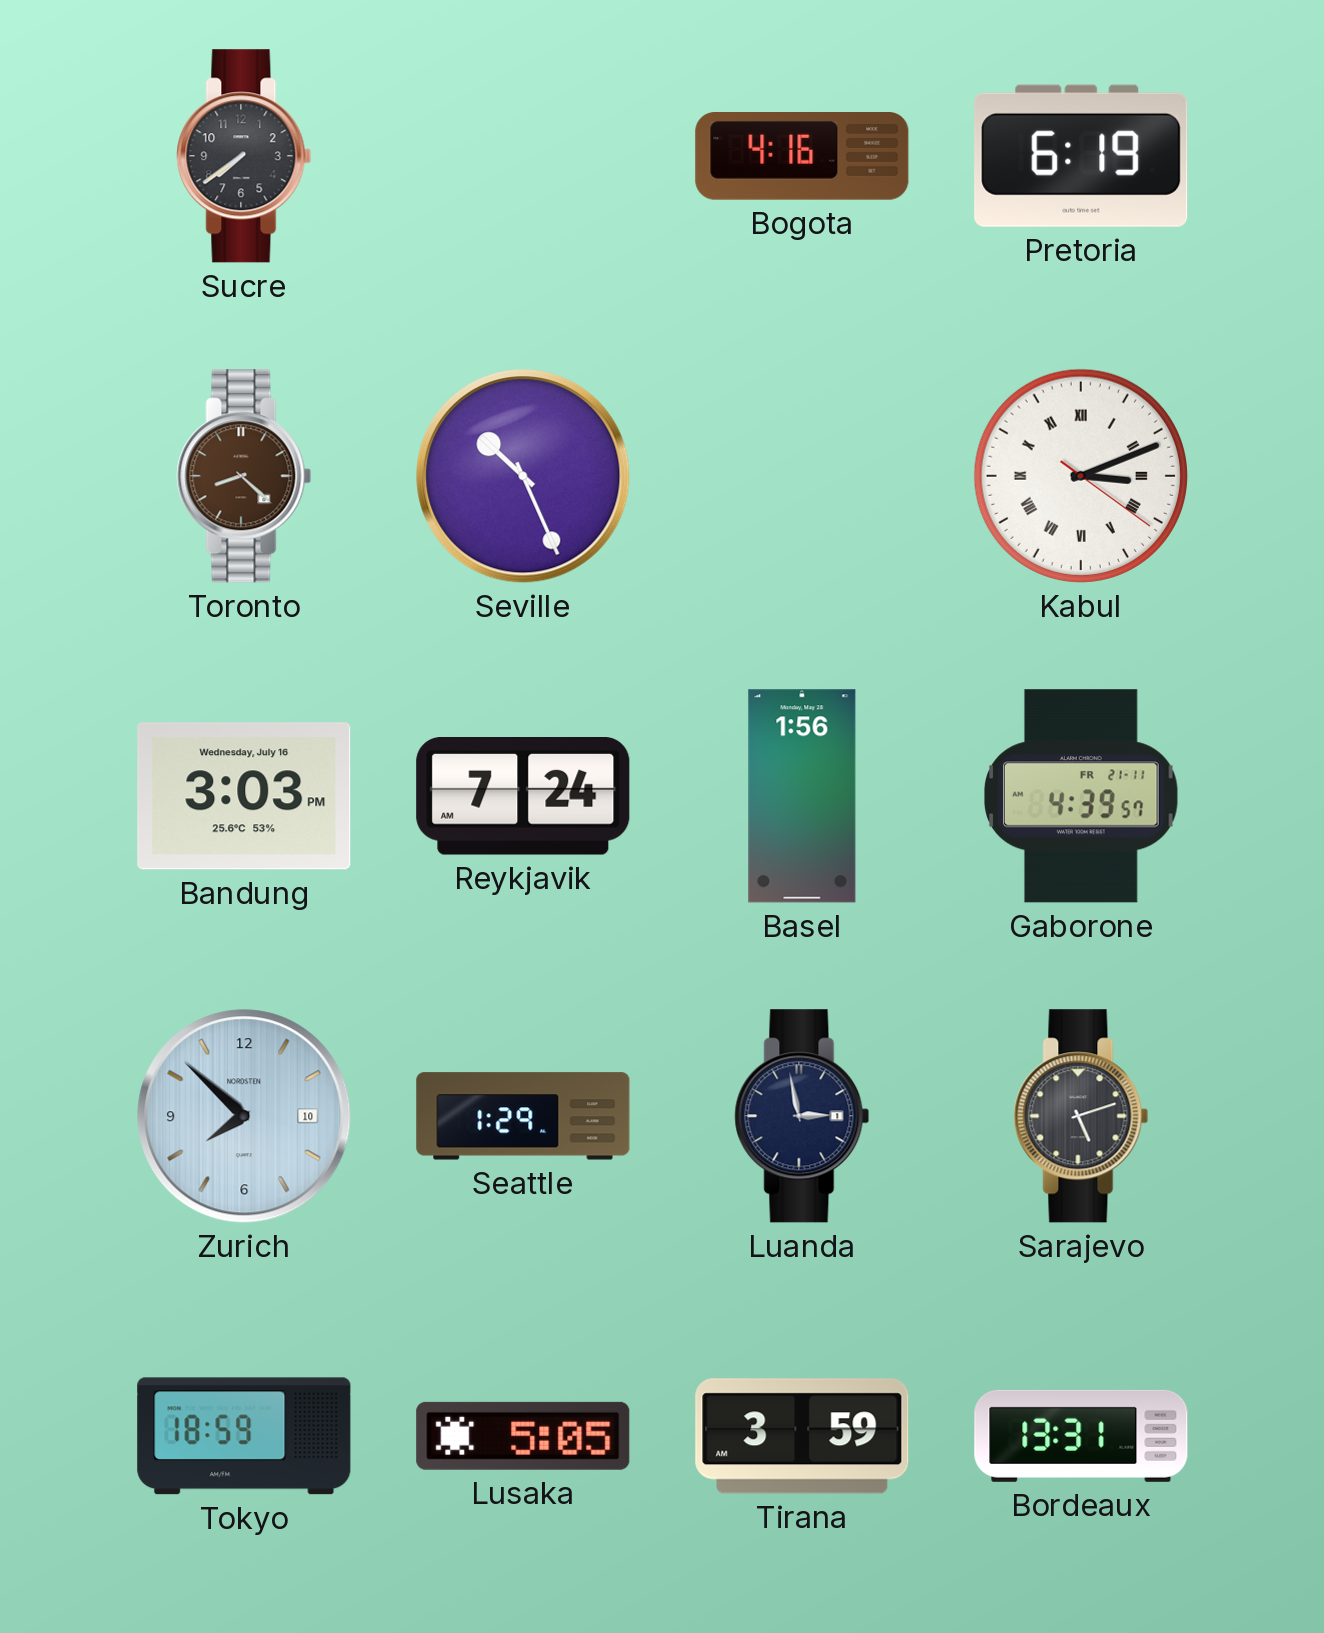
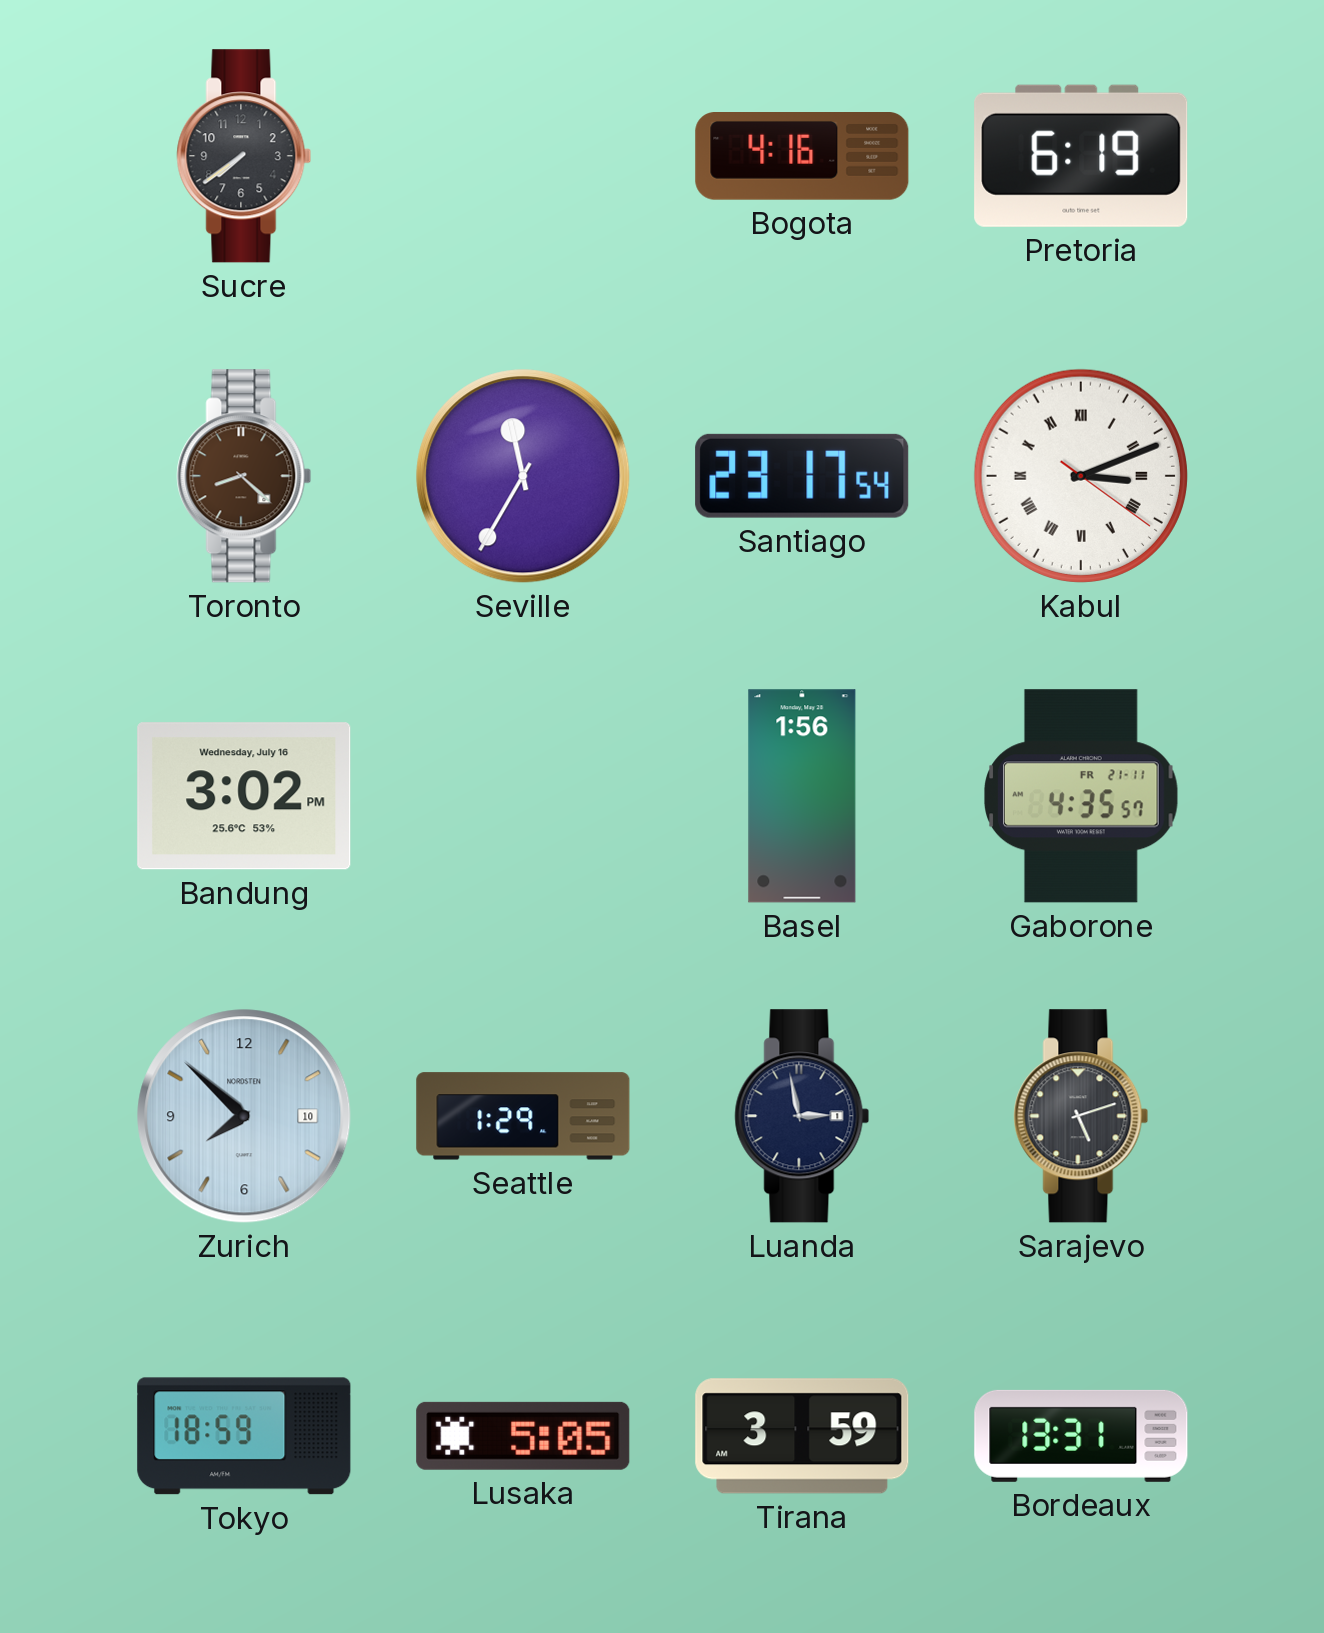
Seville: 10:26 -> 11:35 (523, 476)
Santiago: none -> 23:17 (802, 476)
Bandung: 3:03 -> 3:02 (244, 796)
Reykjavik: 7:24 -> none (523, 797)
Gaborone: 4:39 -> 4:35 (1081, 796)
